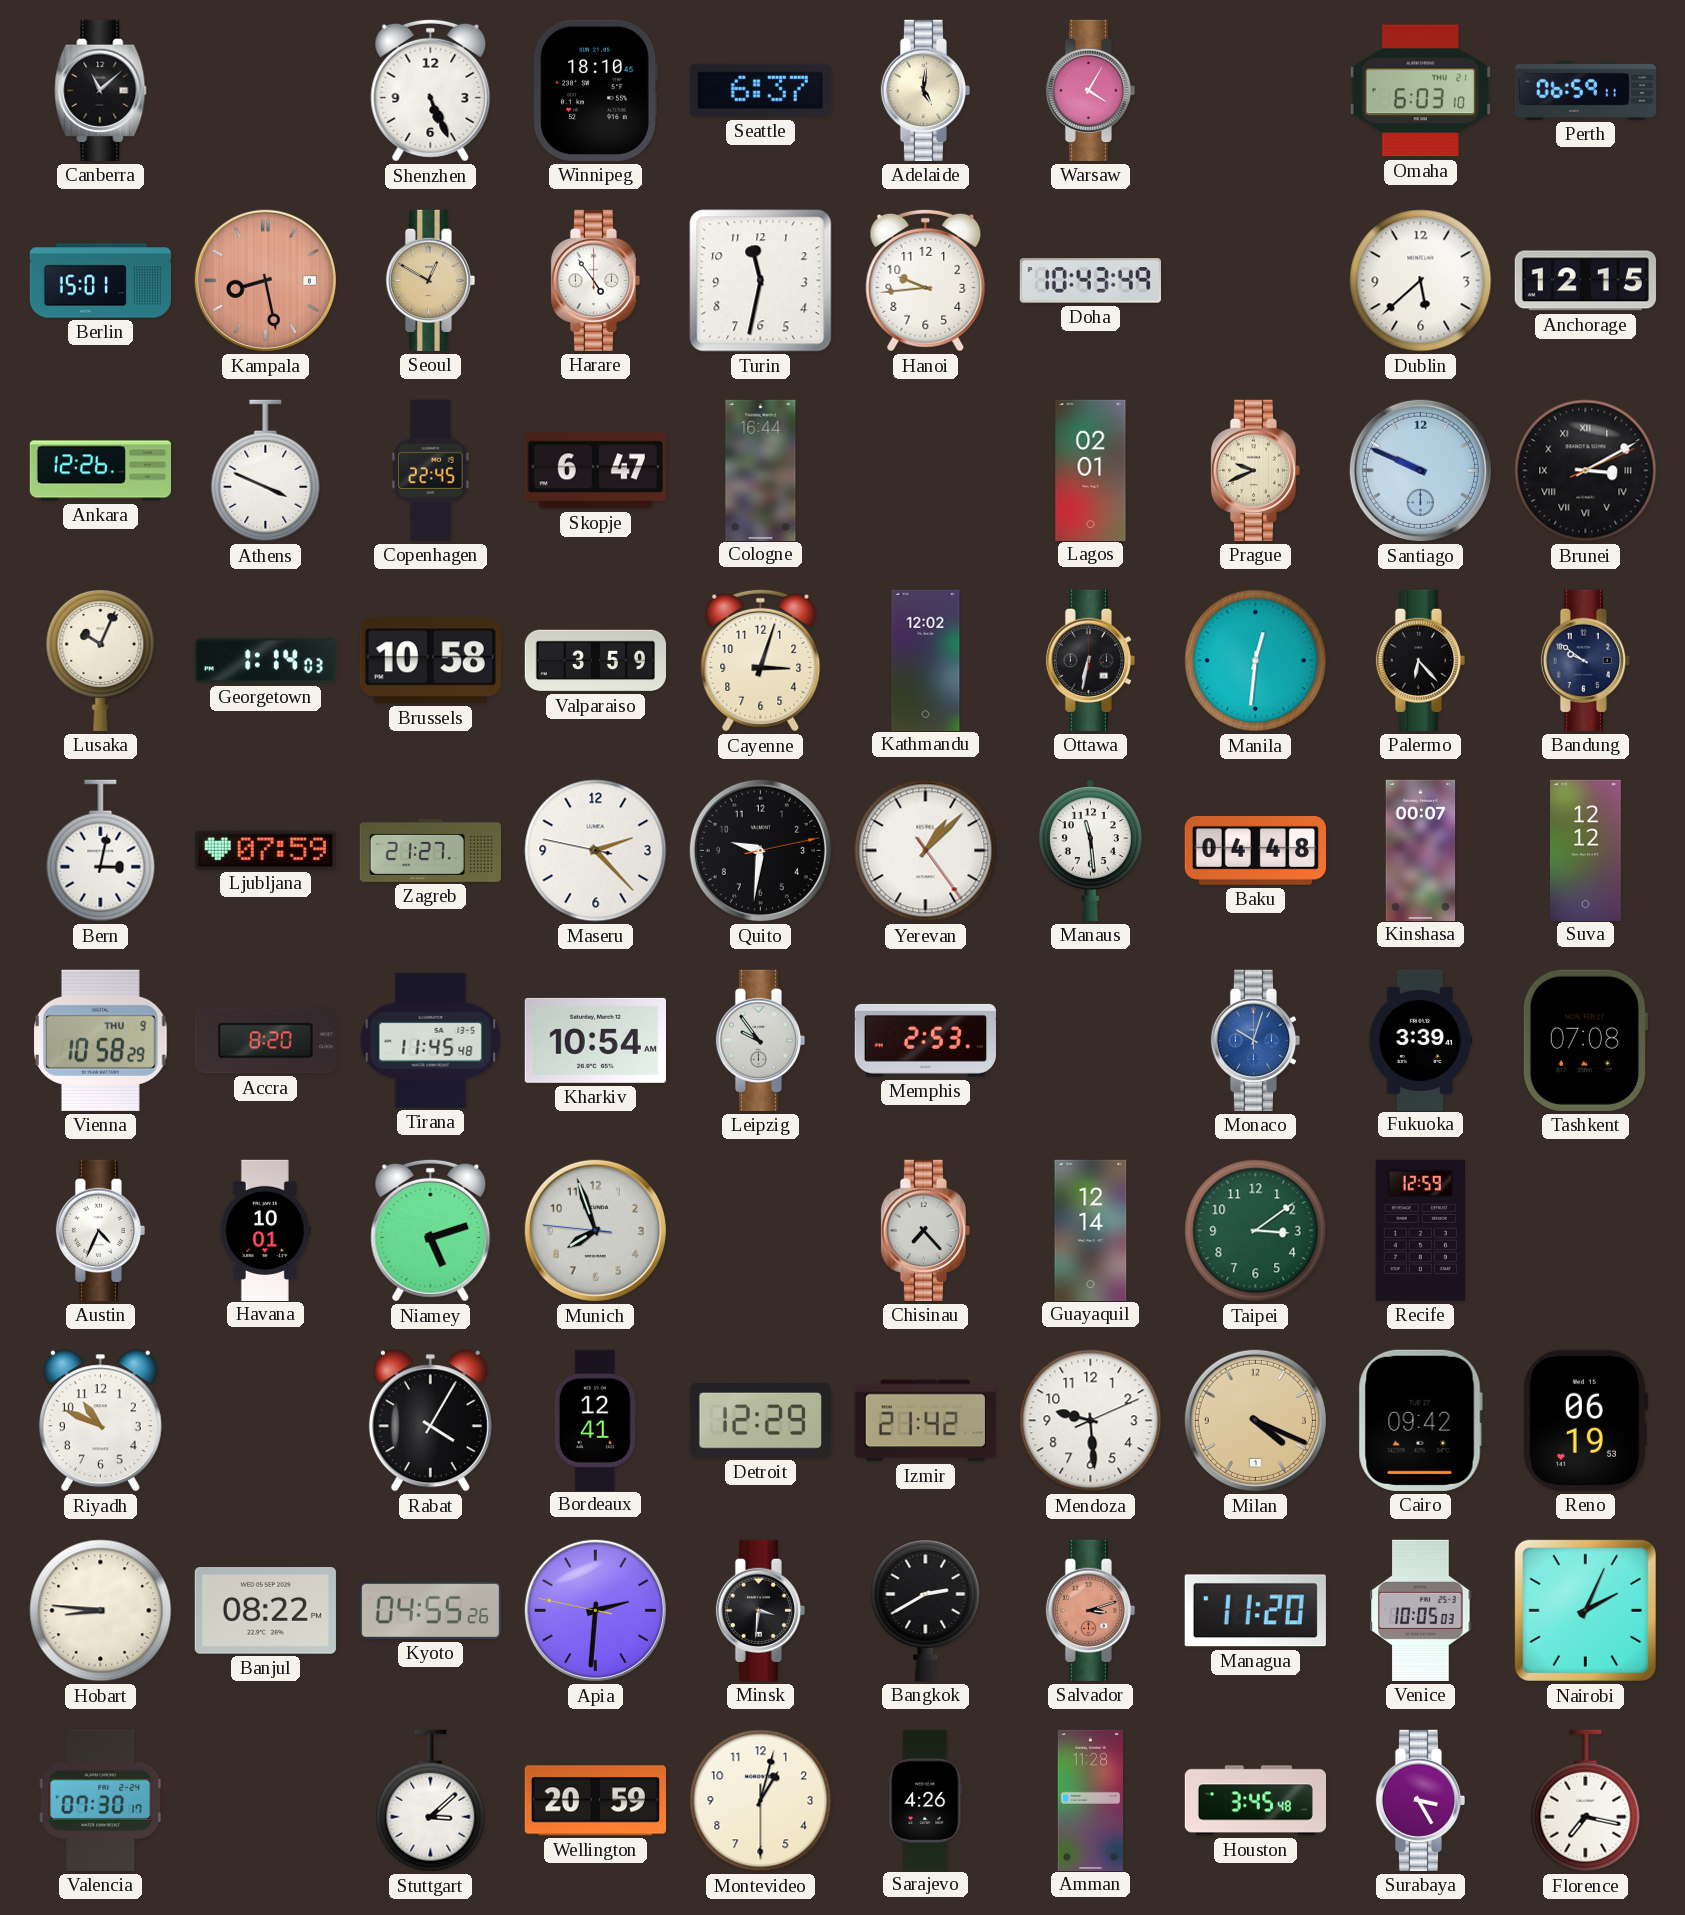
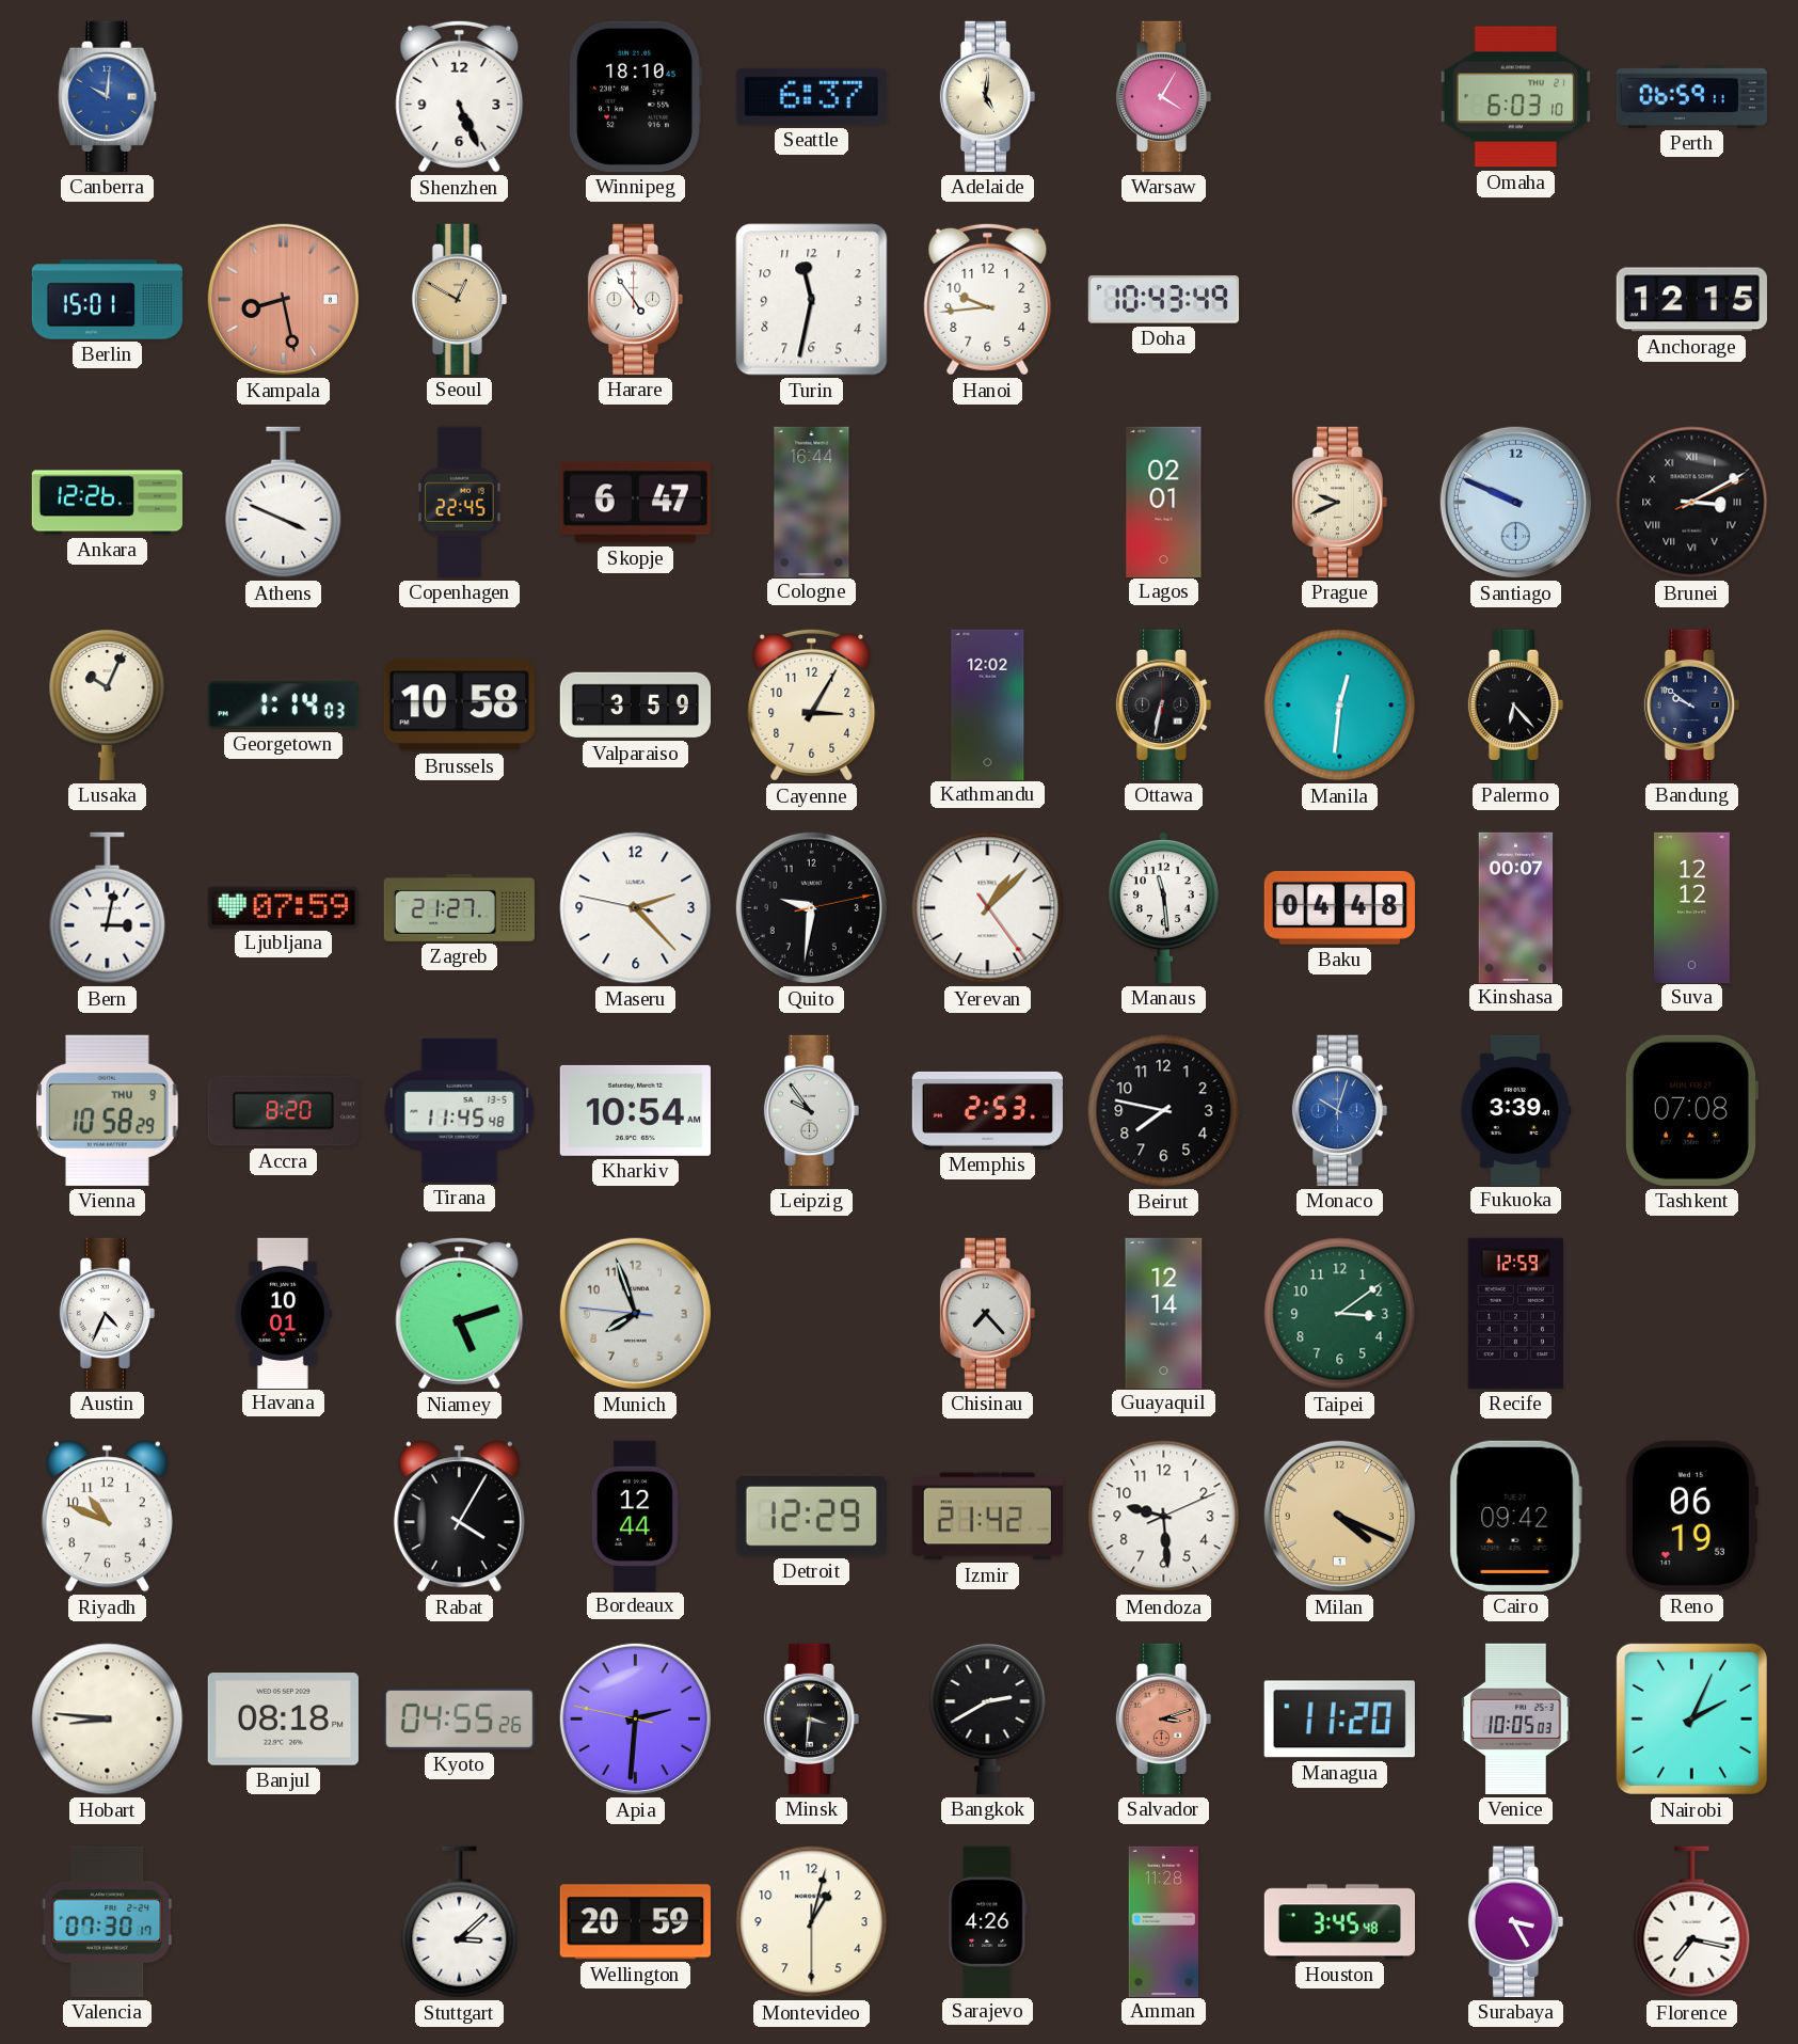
Canberra: 11:08 -> 10:01 (108, 96)
Canberra dial: black -> blue (108, 96)
Dublin: 5:38 -> none (1421, 281)
Cayenne: 3:03 -> 3:05 (812, 704)
Beirut: none -> 7:47 (1164, 1111)
Bordeaux: 12:41 -> 12:44 (635, 1516)
Banjul: 08:22 -> 08:18 (283, 1720)
